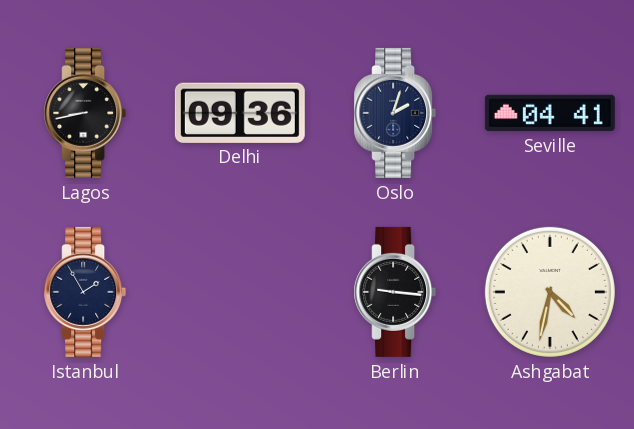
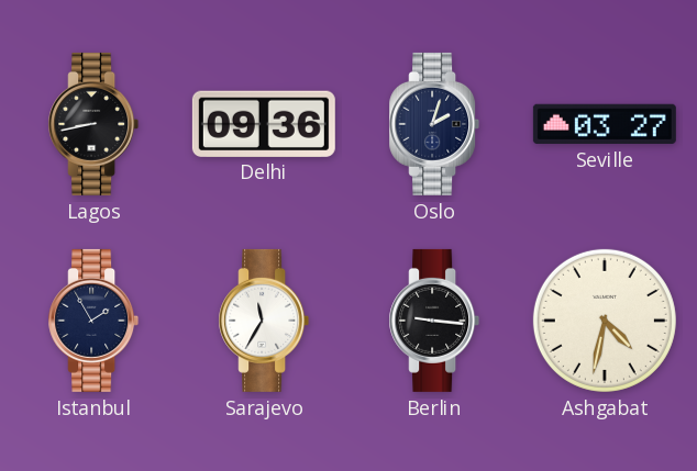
Seville: 04:41 -> 03:27 (605, 124)
Sarajevo: none -> 11:35 (264, 321)
